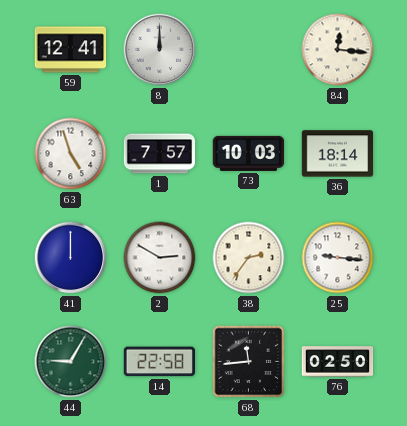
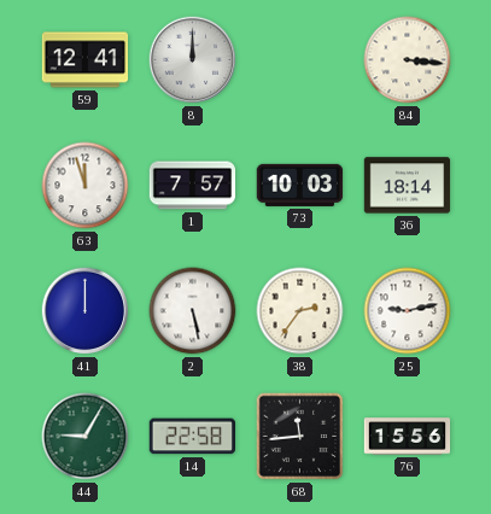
84: 12:16 -> 3:16 (408, 60)
63: 4:57 -> 11:57 (86, 186)
2: 2:50 -> 5:28 (193, 311)
25: 9:16 -> 9:13 (408, 311)
76: 02:50 -> 15:56 (408, 437)
